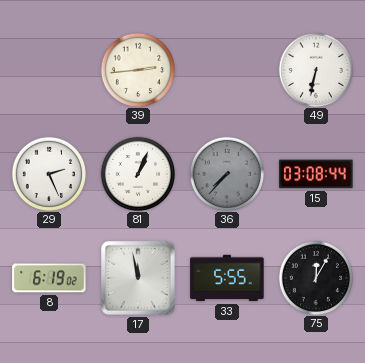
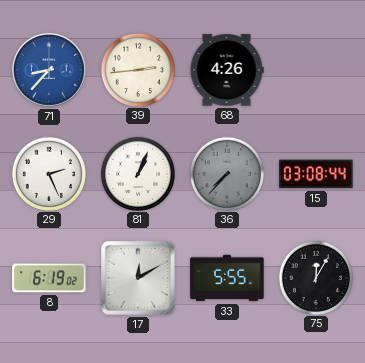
71: none -> 8:37 (50, 71)
68: none -> 4:26 (227, 70)
49: 6:32 -> none (315, 69)
17: 11:58 -> 12:10 (138, 278)
